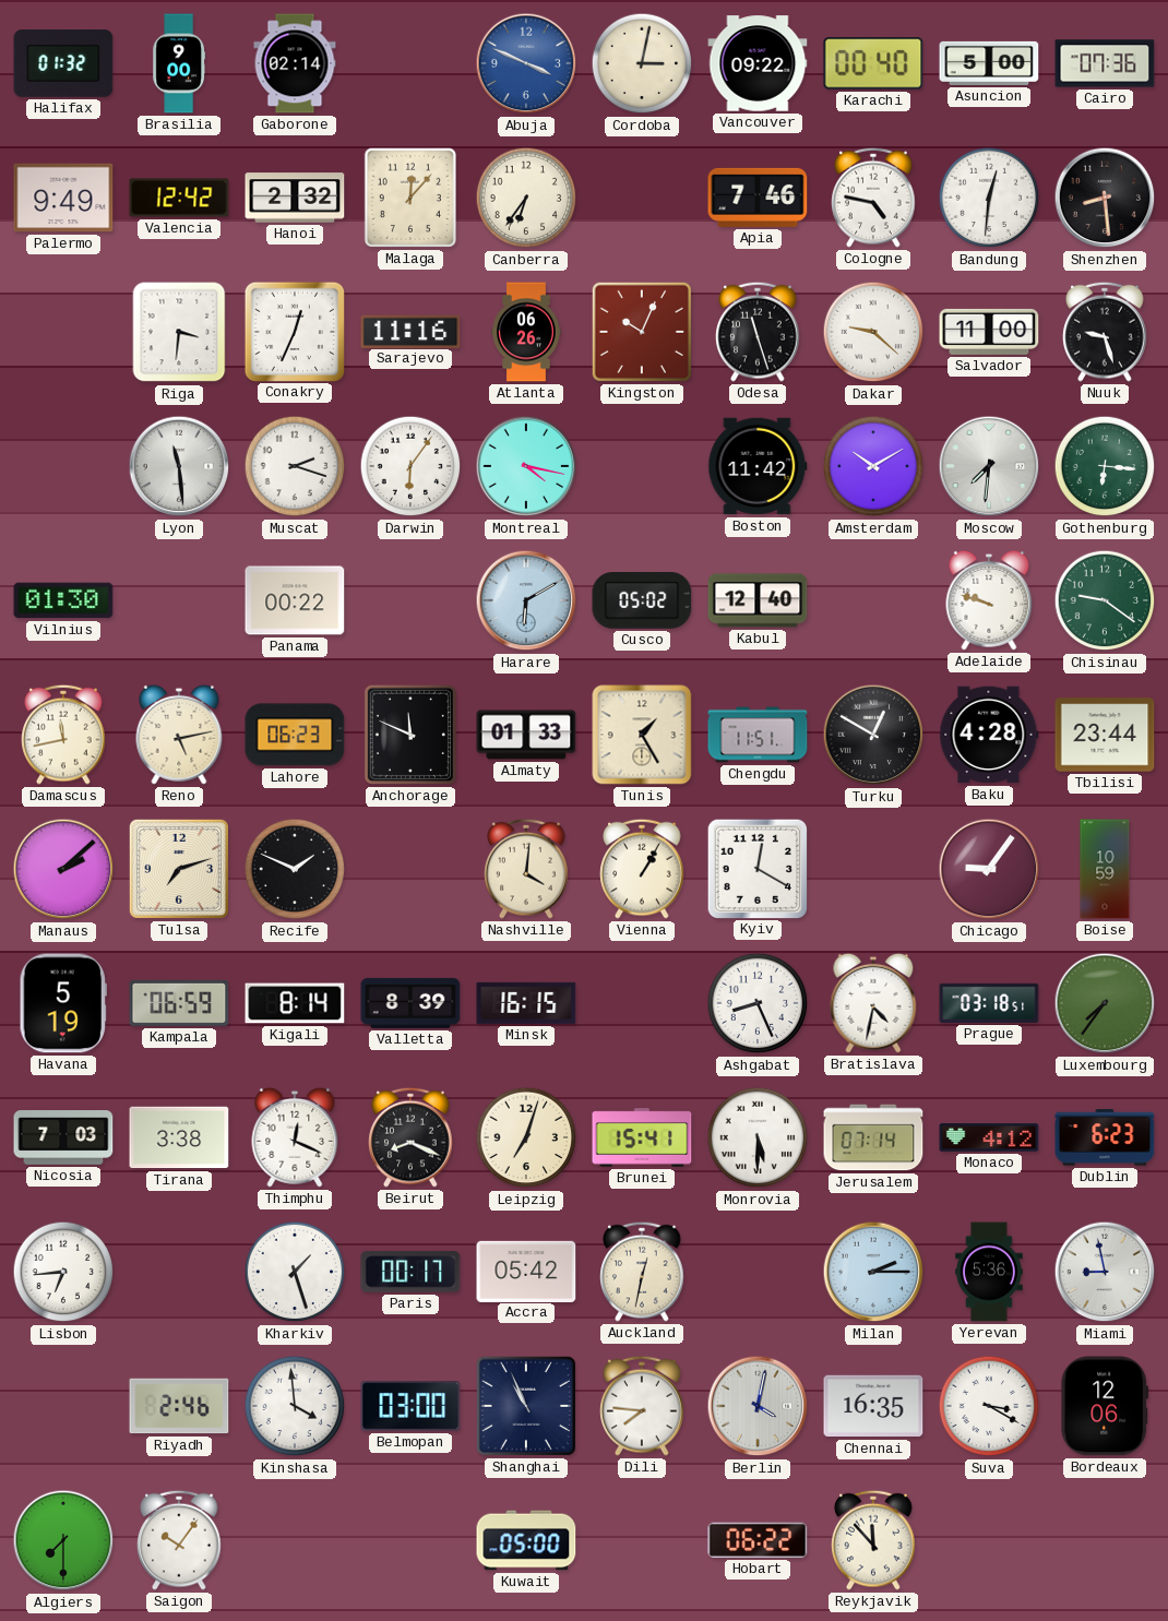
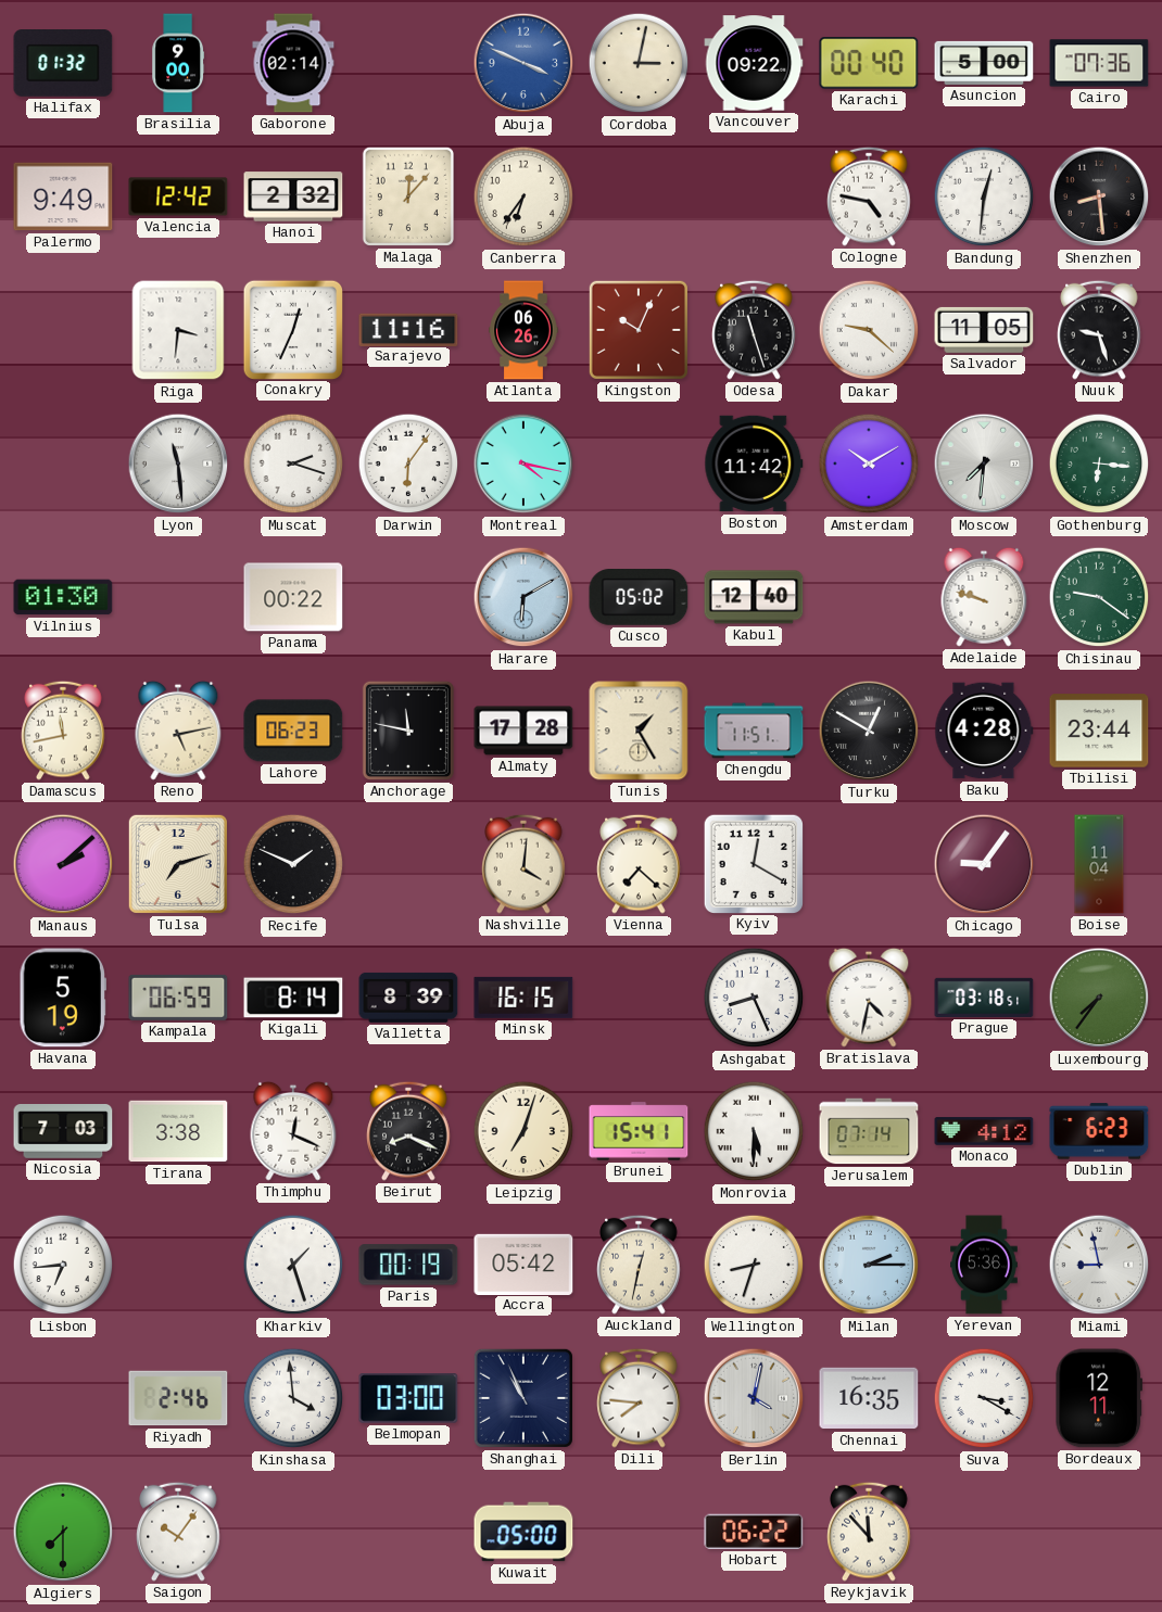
Apia: 7:46 -> none (758, 198)
Salvador: 11:00 -> 11:05 (984, 330)
Anchorage: 11:49 -> 11:47 (408, 731)
Almaty: 01:33 -> 17:28 (523, 731)
Vienna: 1:05 -> 7:22 (639, 864)
Boise: 10:59 -> 11:04 (1099, 864)
Paris: 00:17 -> 00:19 (408, 1265)
Wellington: none -> 8:33 (754, 1265)
Bordeaux: 12:06 -> 12:11 (1099, 1398)
